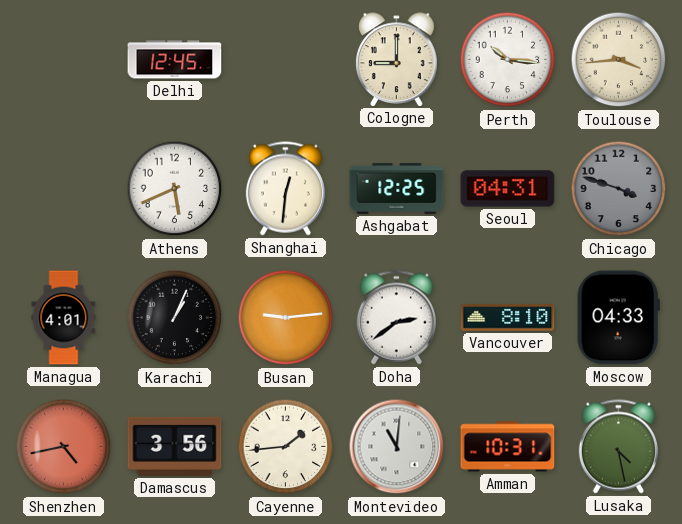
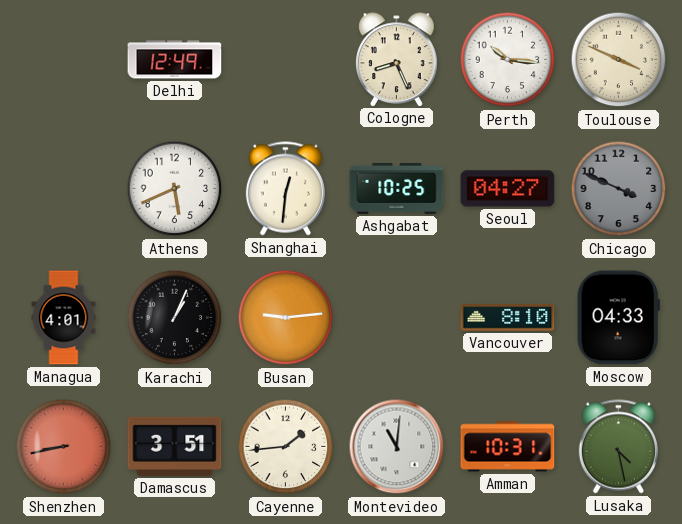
Delhi: 12:45 -> 12:49 (175, 60)
Cologne: 9:00 -> 8:26 (397, 59)
Toulouse: 3:44 -> 3:49 (619, 60)
Ashgabat: 12:25 -> 10:25 (397, 188)
Seoul: 04:31 -> 04:27 (508, 189)
Chicago: 3:48 -> 3:49 (619, 189)
Doha: 2:39 -> none (396, 318)
Shenzhen: 4:43 -> 8:43 (64, 447)
Damascus: 3:56 -> 3:51 (175, 446)
